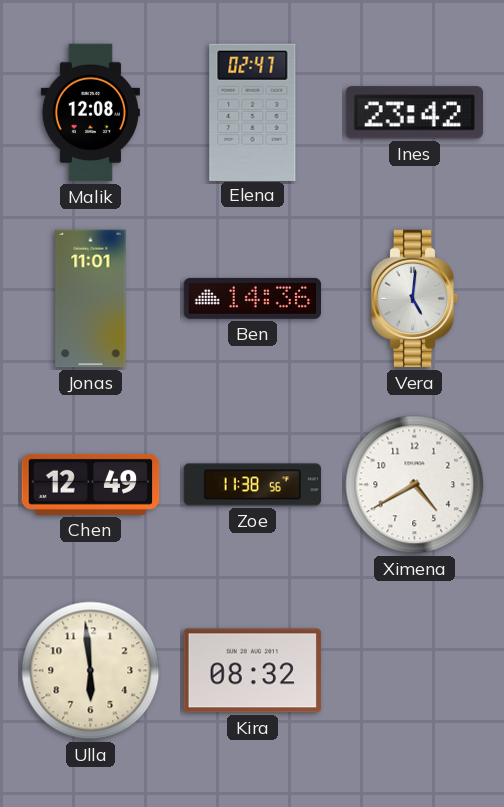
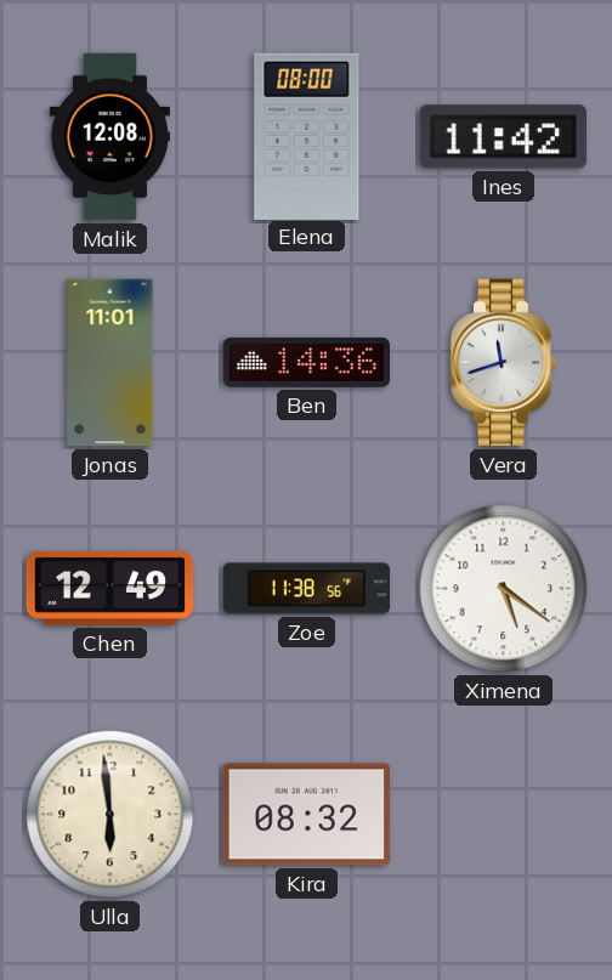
Elena: 02:47 -> 08:00 (307, 136)
Ines: 23:42 -> 11:42 (503, 137)
Vera: 5:01 -> 11:42 (504, 363)
Ximena: 4:40 -> 5:21 (504, 589)
